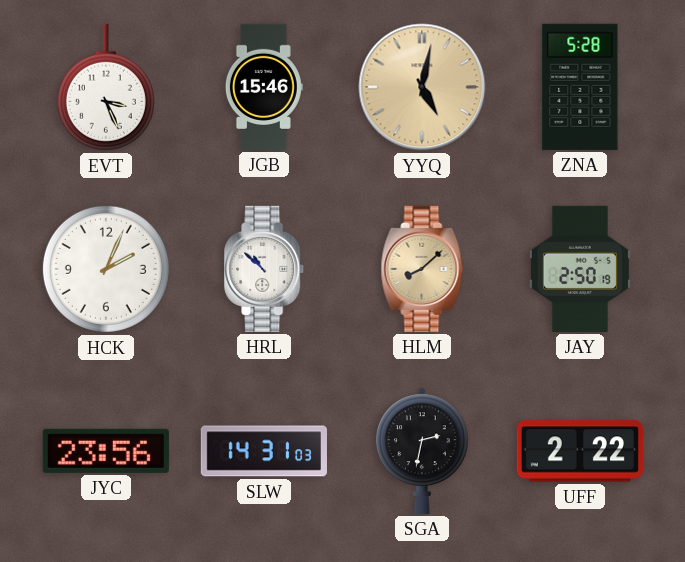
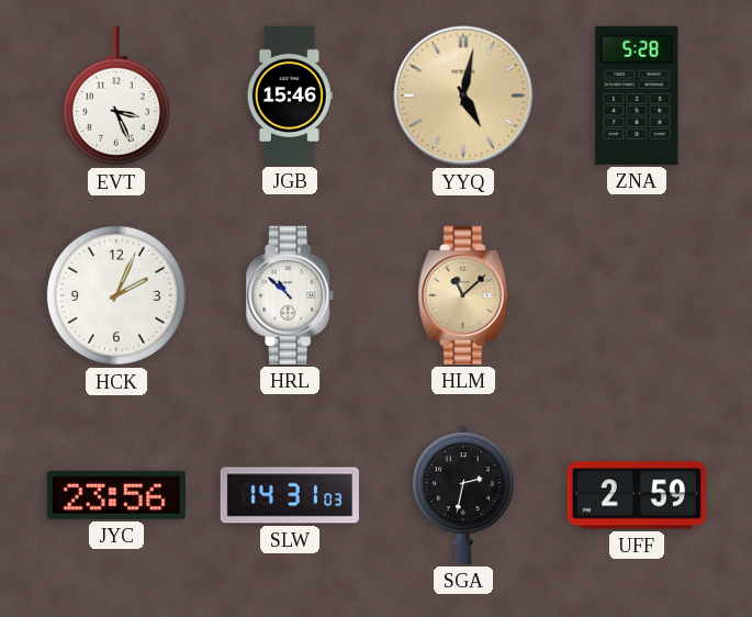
HLM: 8:08 -> 11:08 (463, 295)
JAY: 2:50 -> none (580, 269)
UFF: 2:22 -> 2:59 (637, 495)
